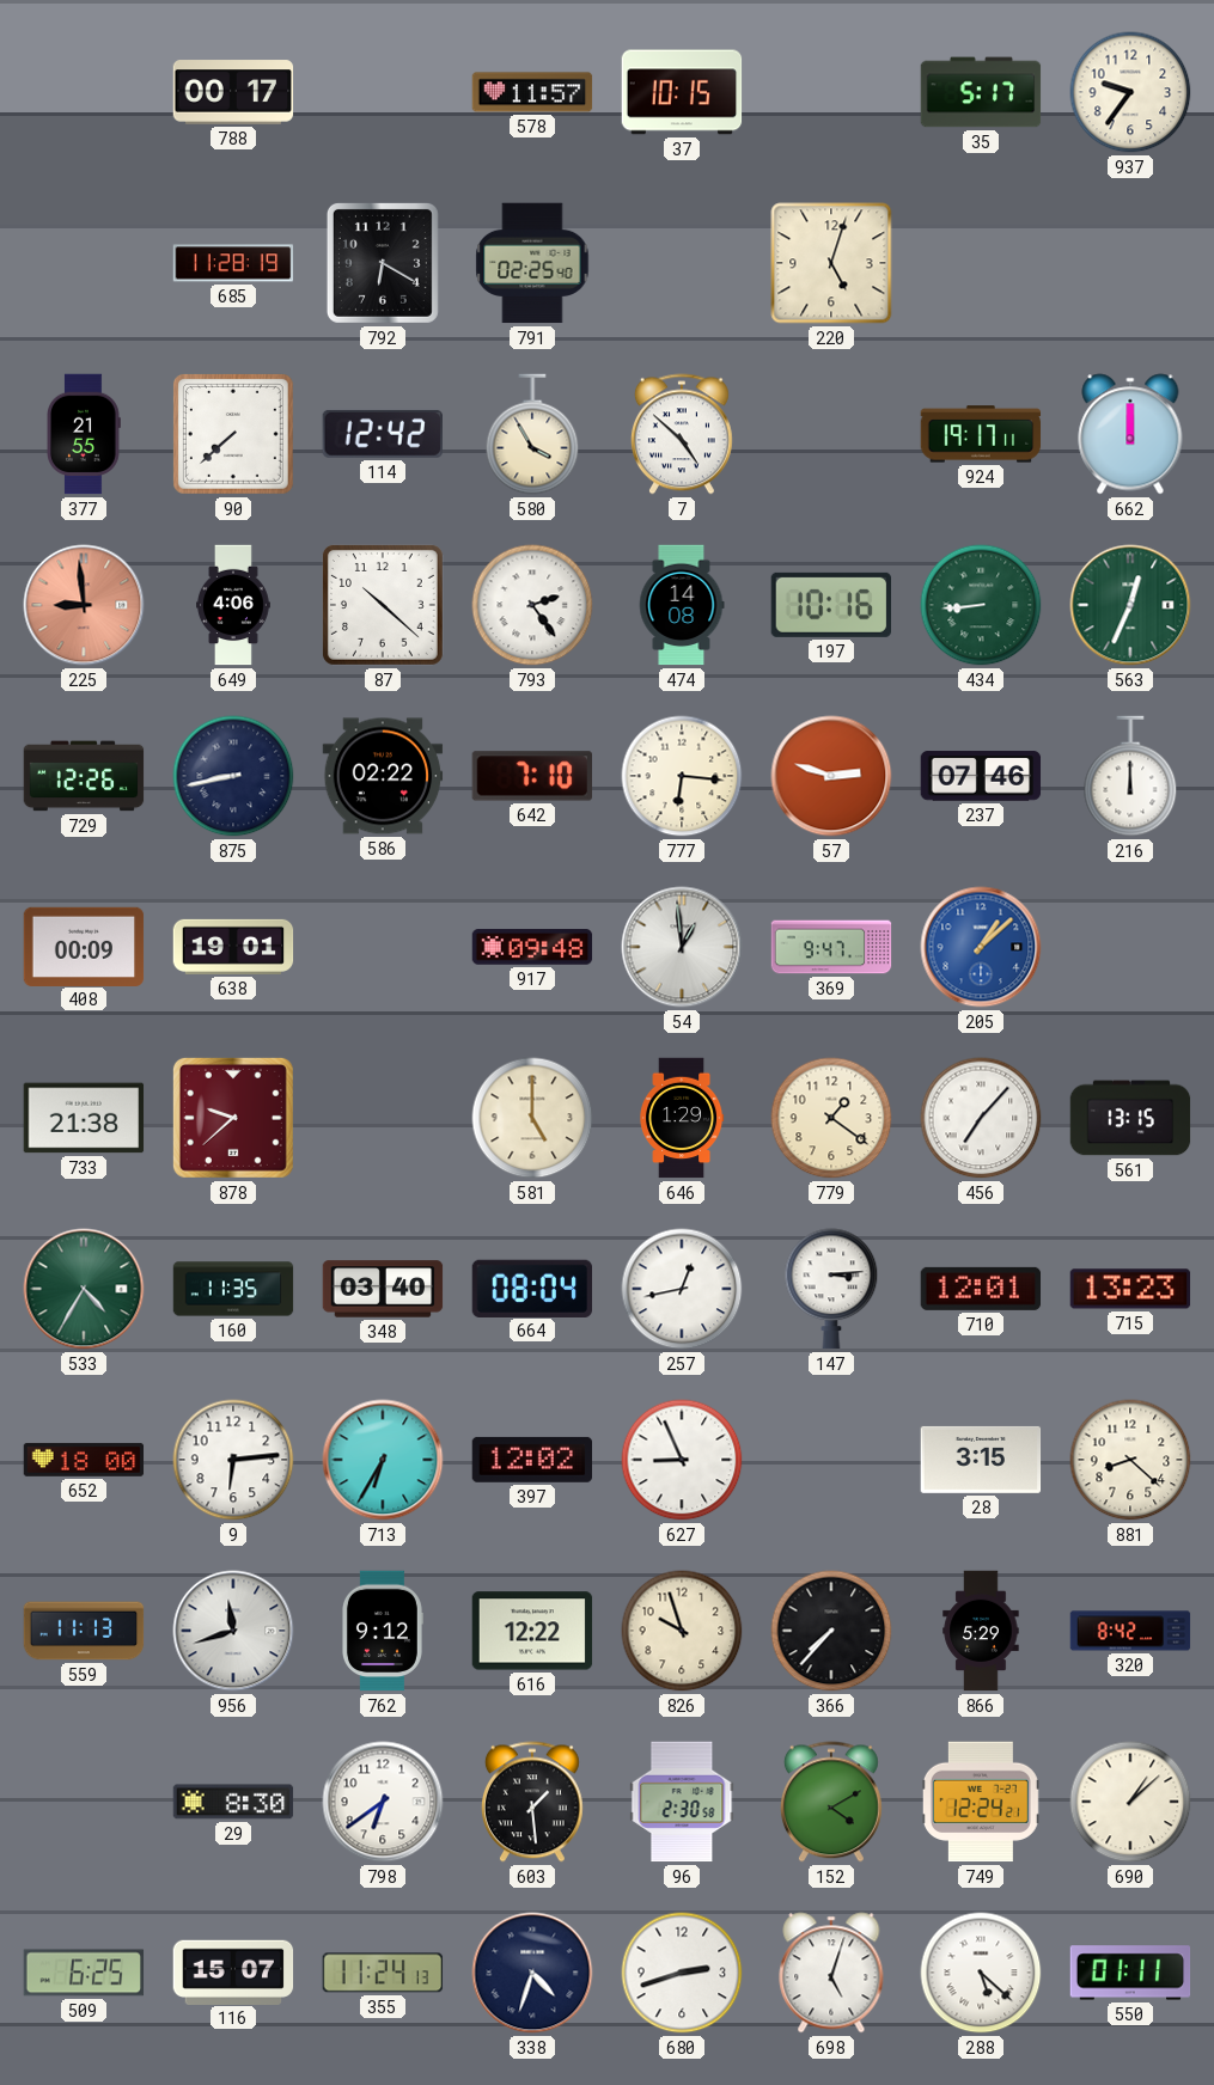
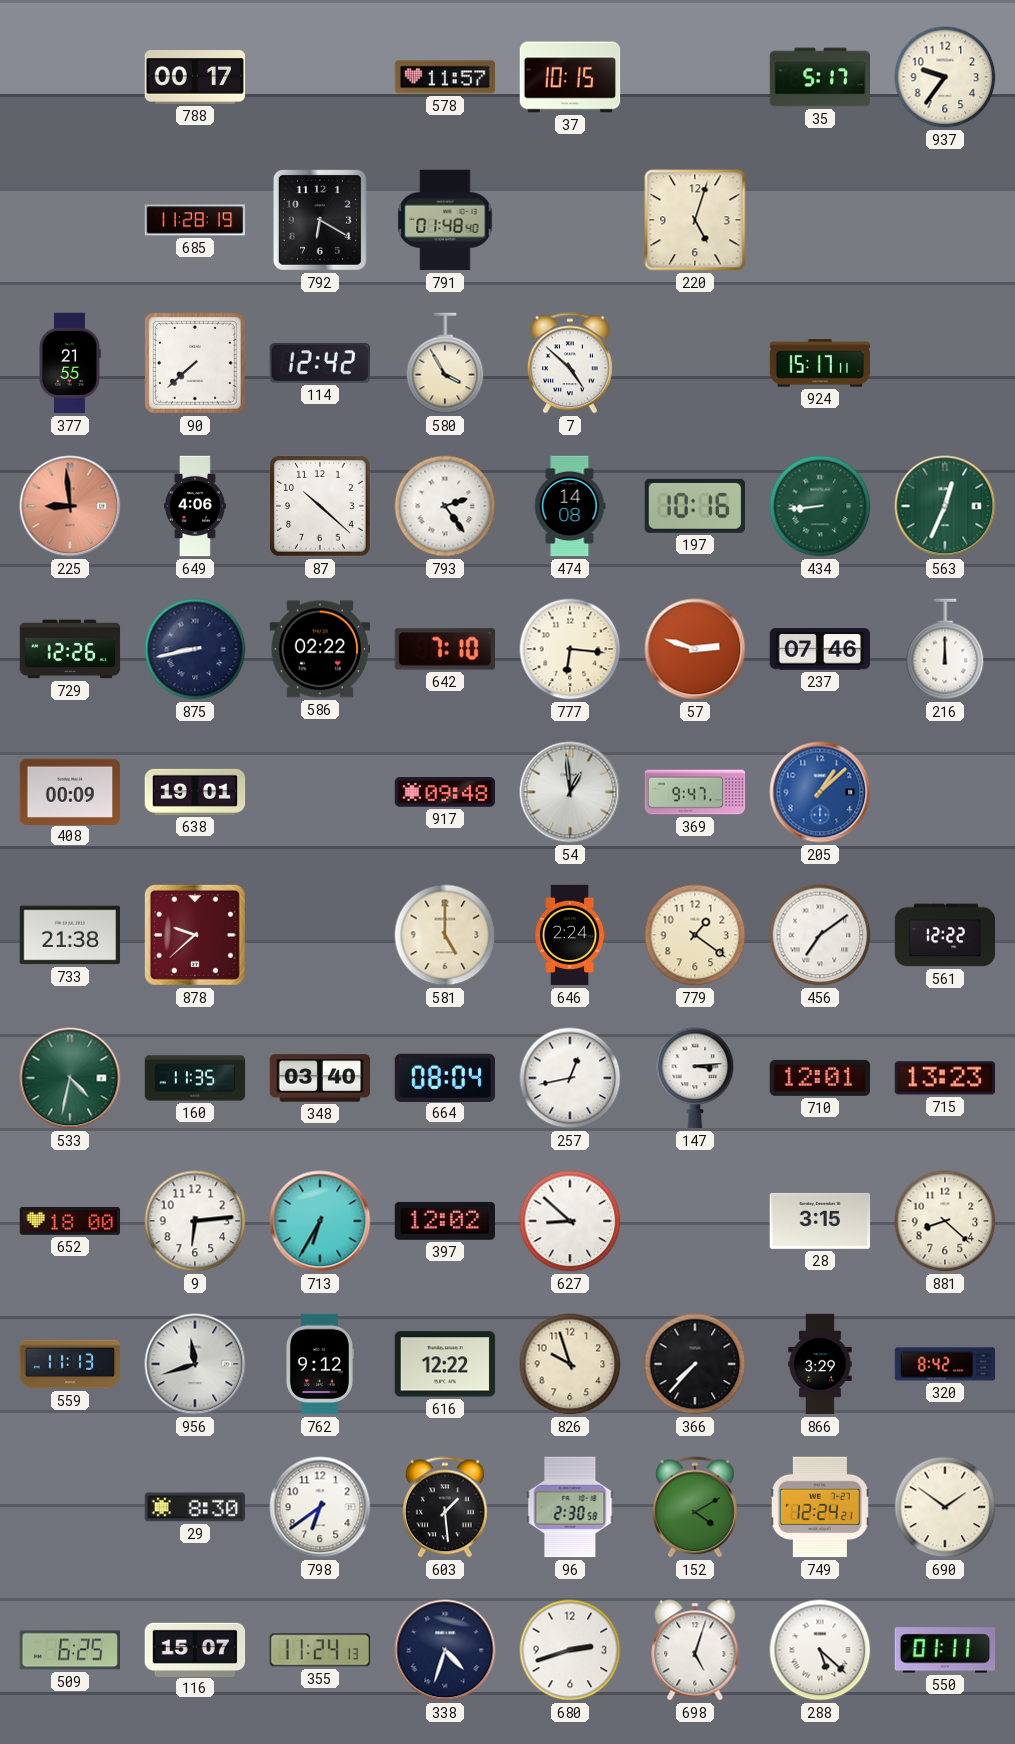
791: 02:25 -> 01:48 (445, 220)
924: 19:17 -> 15:17 (820, 363)
662: 12:00 -> none (1130, 434)
646: 1:29 -> 2:24 (570, 935)
456: 7:07 -> 7:09 (820, 935)
561: 13:15 -> 12:22 (945, 935)
533: 4:35 -> 4:32 (70, 1078)
627: 8:56 -> 8:52 (570, 1221)
866: 5:29 -> 3:29 (820, 1364)
690: 1:08 -> 1:51 (945, 1507)
